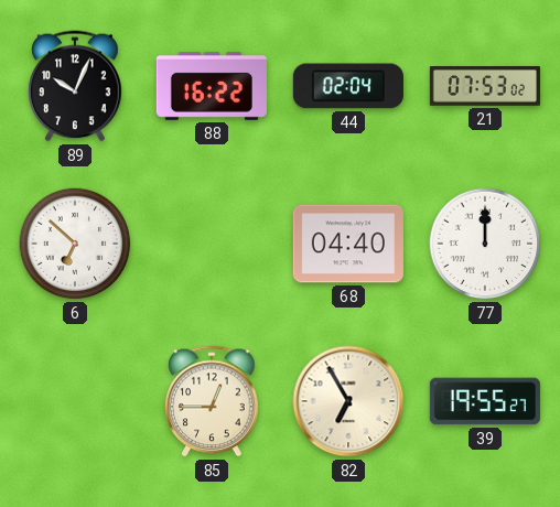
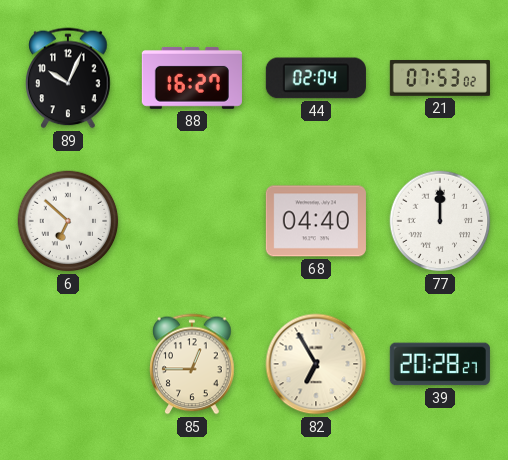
88: 16:22 -> 16:27 (192, 78)
39: 19:55 -> 20:28 (440, 364)
